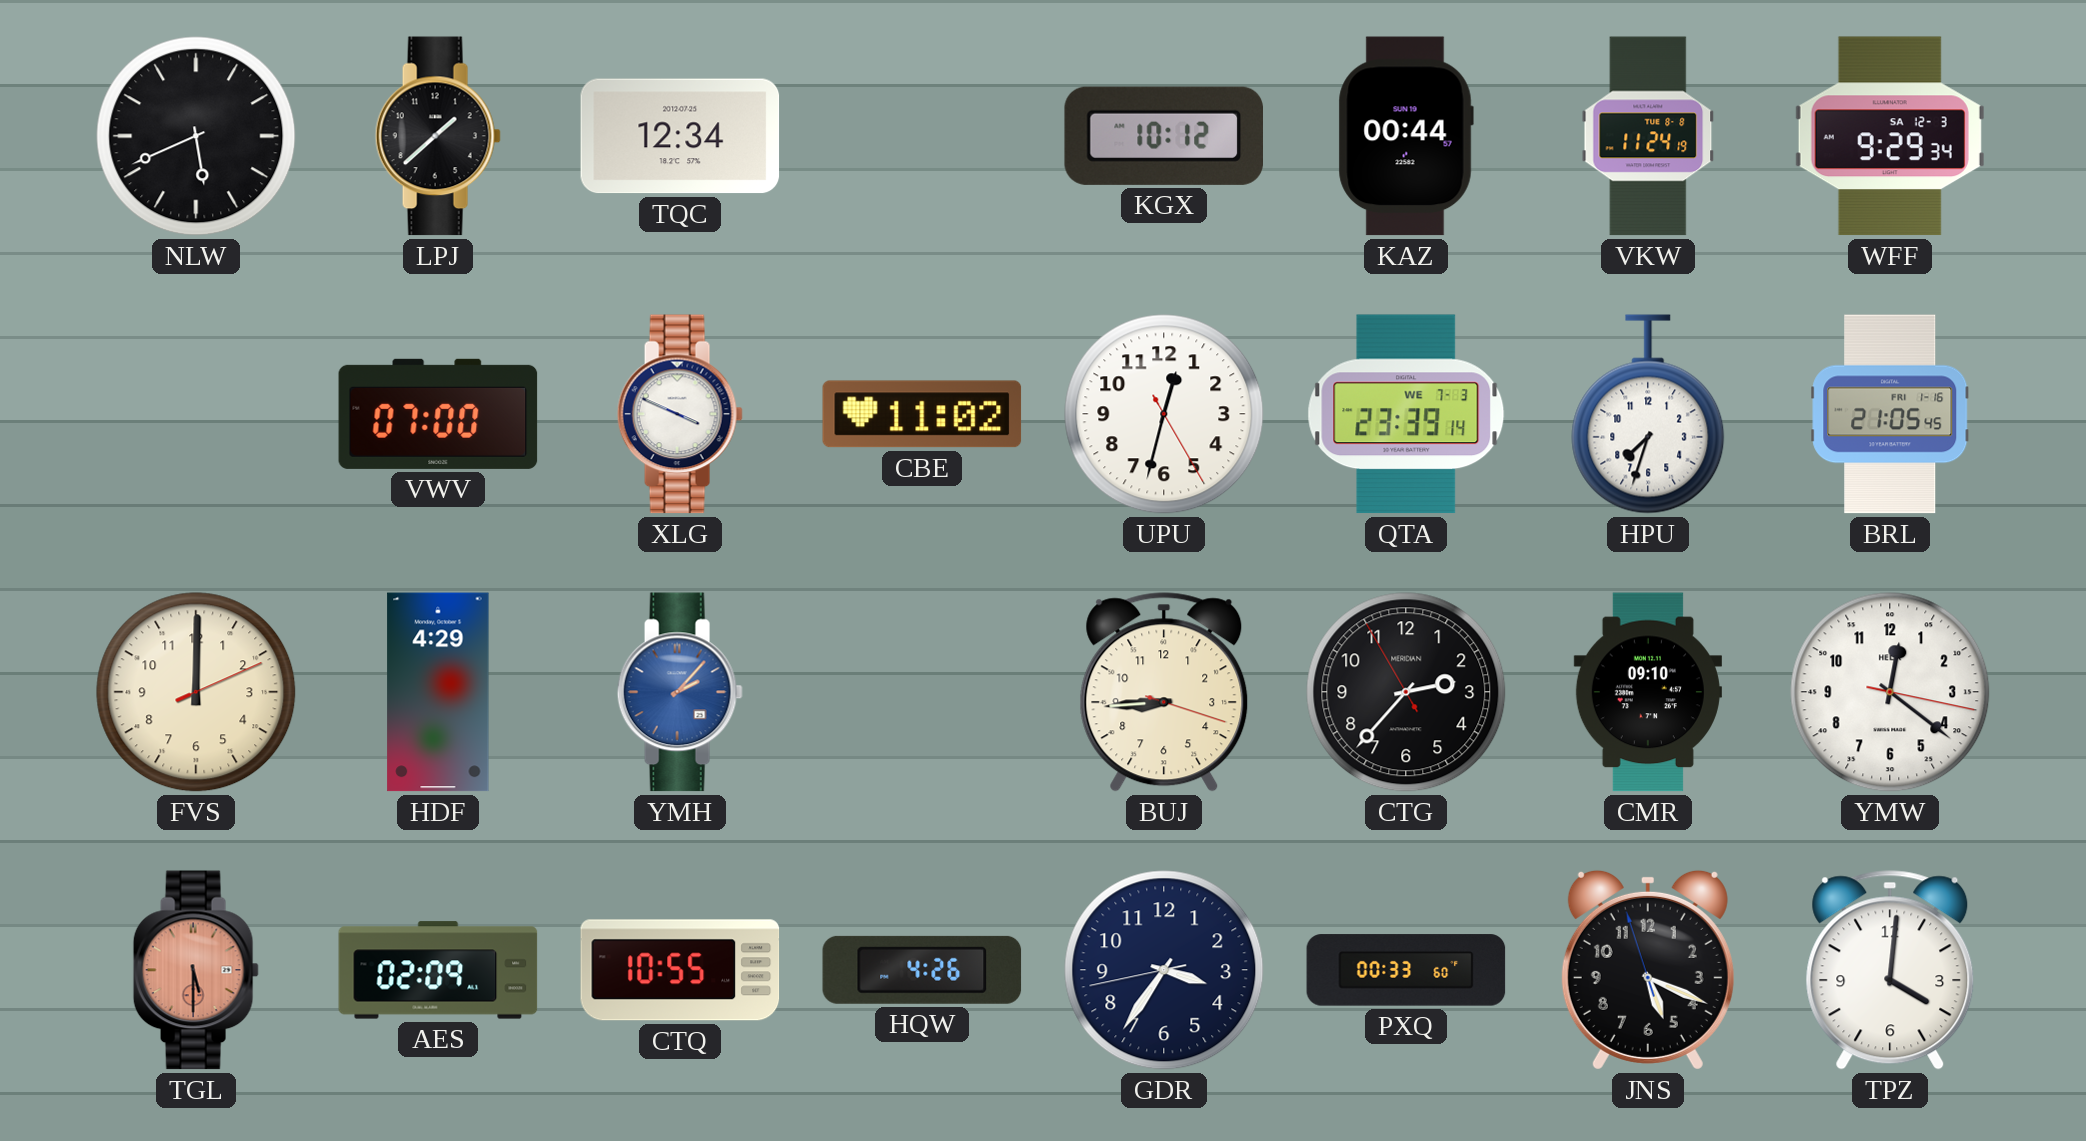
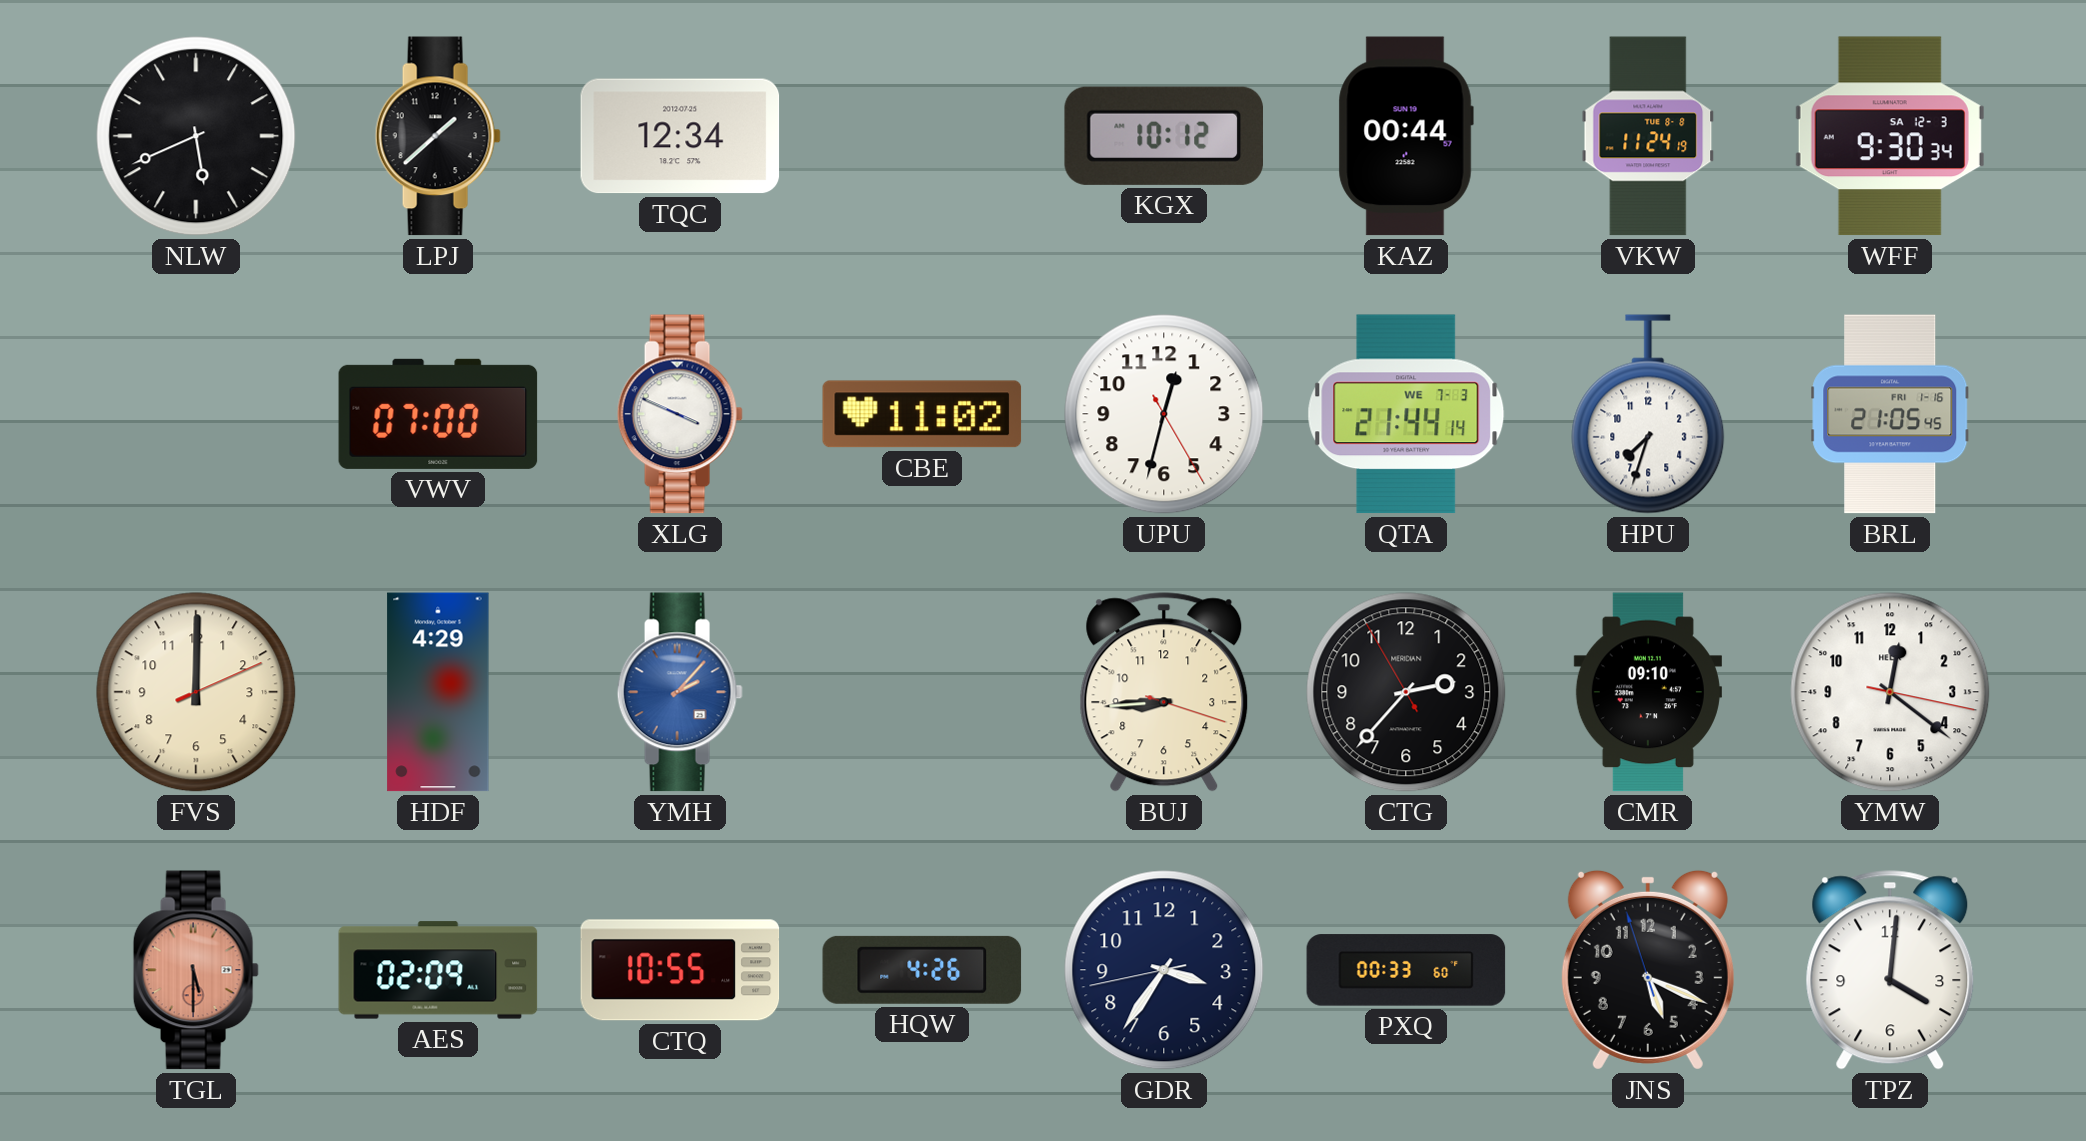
WFF: 9:29 -> 9:30 (1890, 136)
QTA: 23:39 -> 21:44 (1406, 414)
